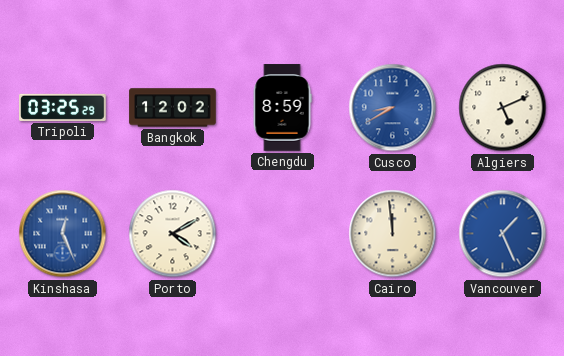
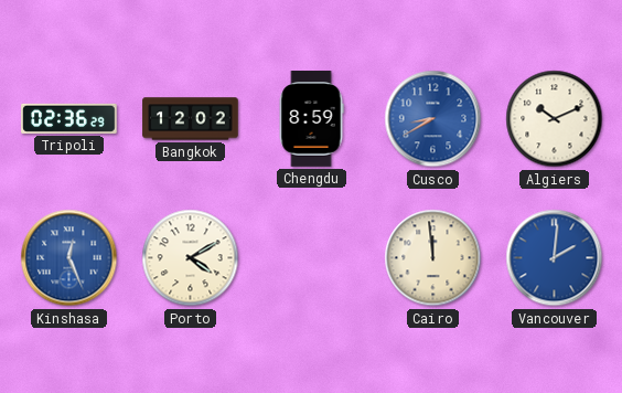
Tripoli: 03:25 -> 02:36 (69, 118)
Algiers: 5:11 -> 10:11 (555, 119)
Vancouver: 1:26 -> 2:01 (555, 258)
